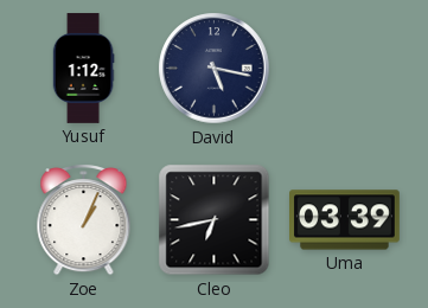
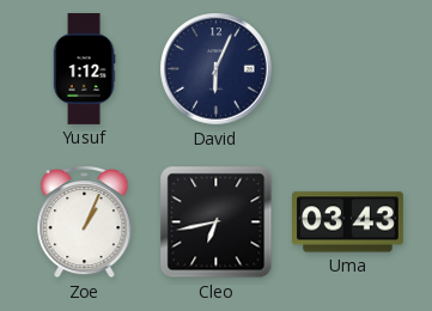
David: 5:17 -> 6:04 (217, 69)
Uma: 03:39 -> 03:43 (348, 222)
